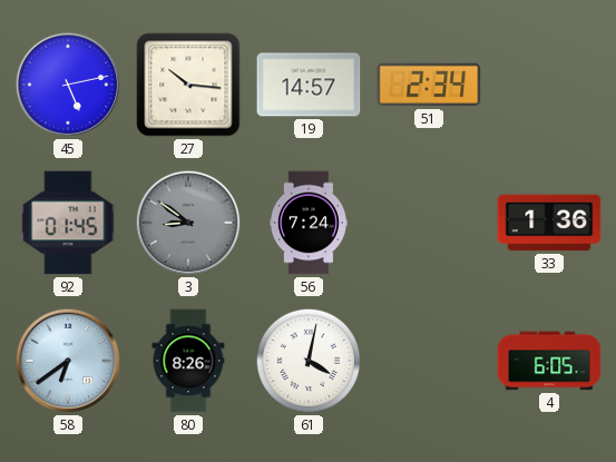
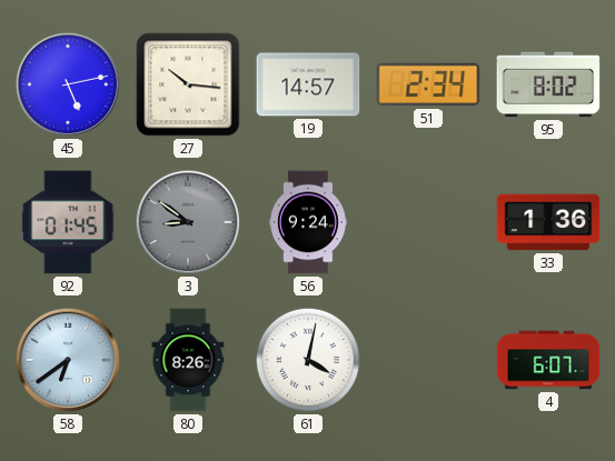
95: none -> 8:02 (548, 84)
56: 7:24 -> 9:24 (308, 222)
4: 6:05 -> 6:07 (548, 360)
